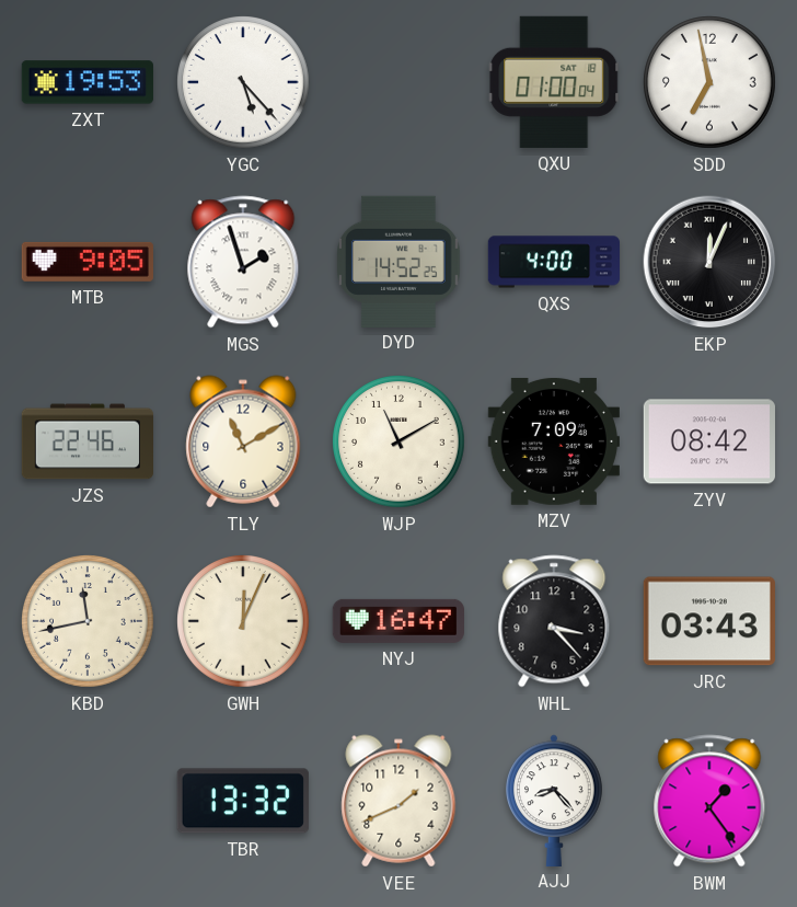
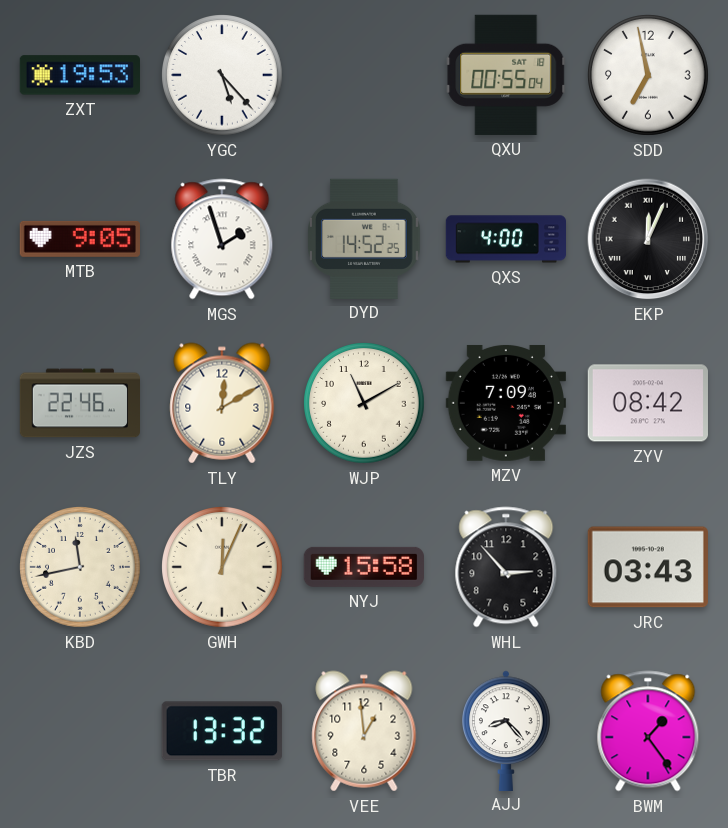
QXU: 01:00 -> 00:55 (506, 75)
TLY: 11:10 -> 12:10 (222, 403)
NYJ: 16:47 -> 15:58 (364, 567)
WHL: 3:23 -> 2:53 (506, 567)
VEE: 1:41 -> 12:59 (364, 731)
